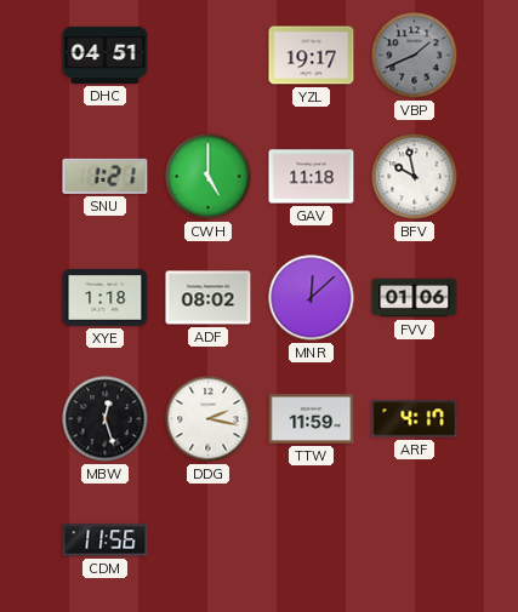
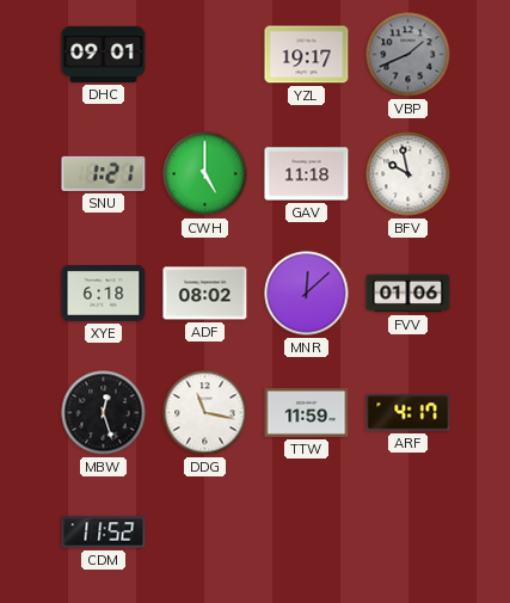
DHC: 04:51 -> 09:01 (104, 54)
XYE: 1:18 -> 6:18 (104, 294)
DDG: 2:17 -> 11:17 (205, 413)
CDM: 11:56 -> 11:52 (104, 533)
